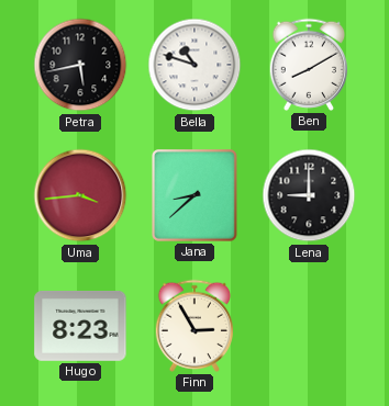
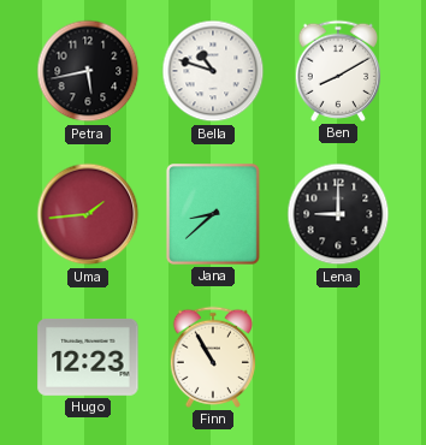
Uma: 3:44 -> 1:44 (88, 214)
Hugo: 8:23 -> 12:23 (88, 357)
Finn: 2:55 -> 10:55 (212, 357)
